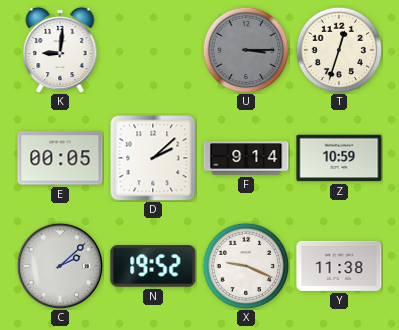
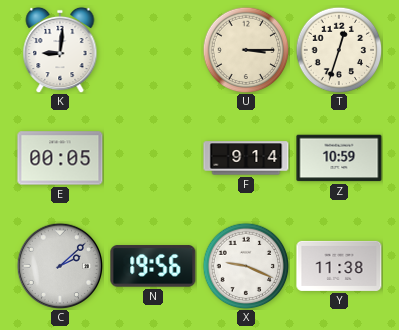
U dial: grey -> cream (246, 50)
D: 2:08 -> none (153, 158)
N: 19:52 -> 19:56 (153, 266)
